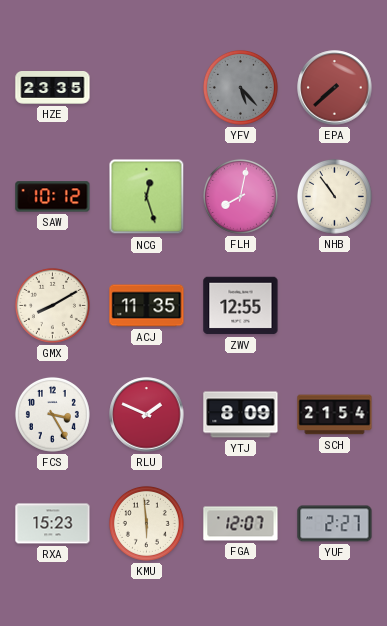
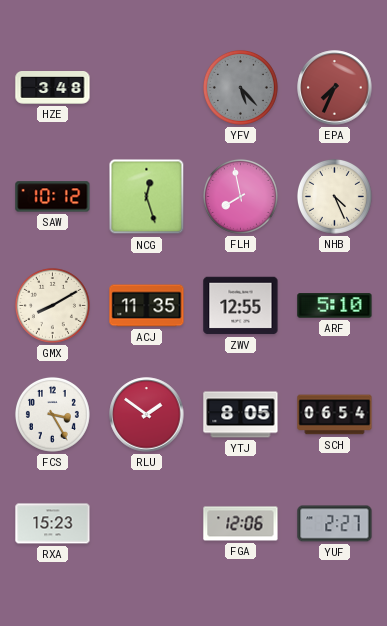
HZE: 23:35 -> 3:48 (53, 88)
EPA: 7:38 -> 7:34 (335, 88)
FLH: 8:02 -> 7:58 (240, 196)
NHB: 10:54 -> 4:26 (334, 196)
ARF: none -> 5:10 (335, 306)
RLU: 1:49 -> 1:51 (147, 415)
YTJ: 8:09 -> 8:05 (241, 415)
SCH: 21:54 -> 06:54 (335, 415)
KMU: 5:59 -> none (146, 523)
FGA: 12:07 -> 12:06 (241, 524)
